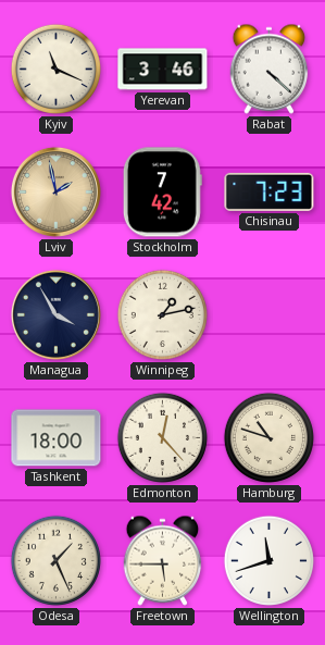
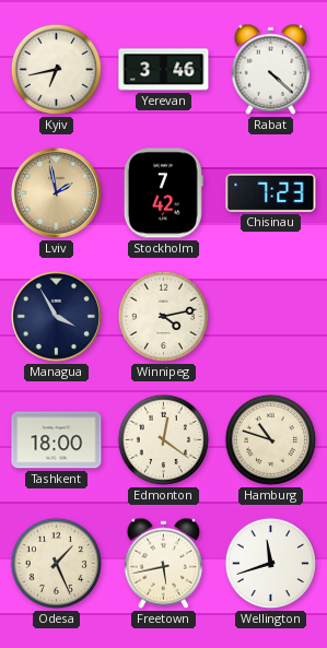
Kyiv: 11:19 -> 6:43 (56, 69)
Winnipeg: 1:13 -> 4:13 (163, 316)
Edmonton: 12:23 -> 12:21 (163, 439)
Freetown: 5:45 -> 5:43 (164, 563)
